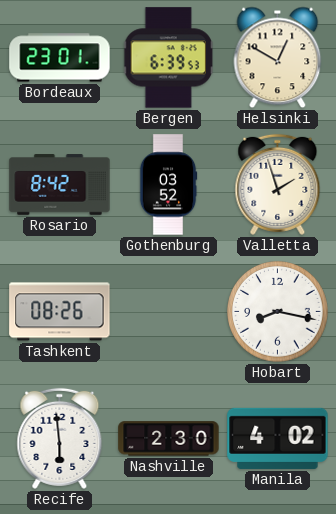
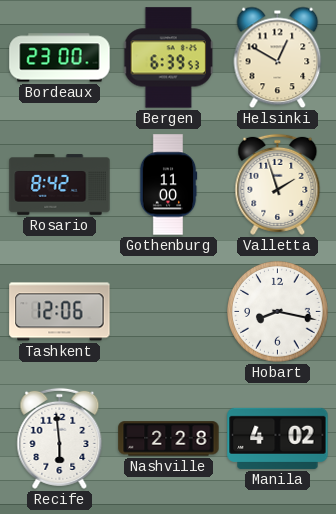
Bordeaux: 23:01 -> 23:00 (60, 58)
Gothenburg: 03:52 -> 11:00 (168, 185)
Tashkent: 08:26 -> 12:06 (60, 312)
Nashville: 2:30 -> 2:28 (169, 439)
